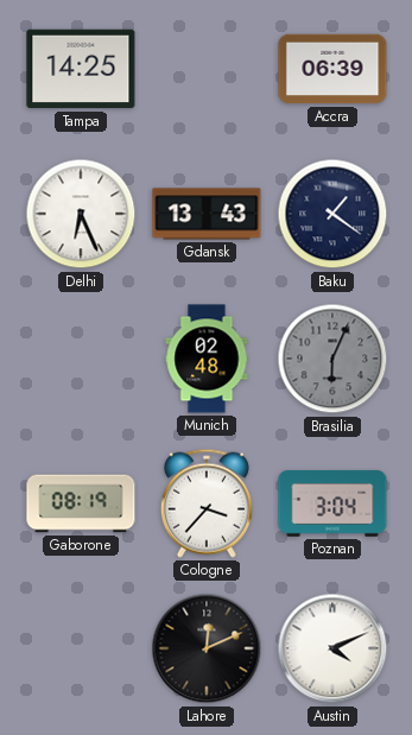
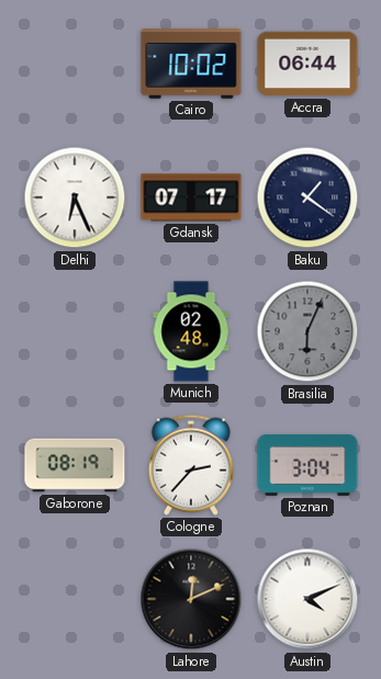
Tampa: 14:25 -> none (81, 69)
Cairo: none -> 10:02 (191, 65)
Accra: 06:39 -> 06:44 (307, 64)
Gdansk: 13:43 -> 07:17 (191, 197)
Cologne: 3:37 -> 2:37 (191, 465)
